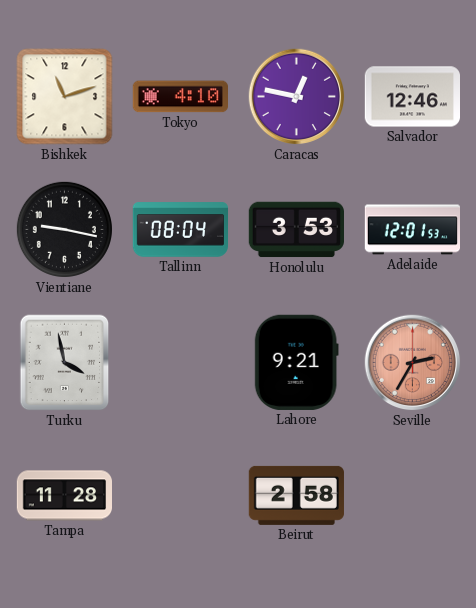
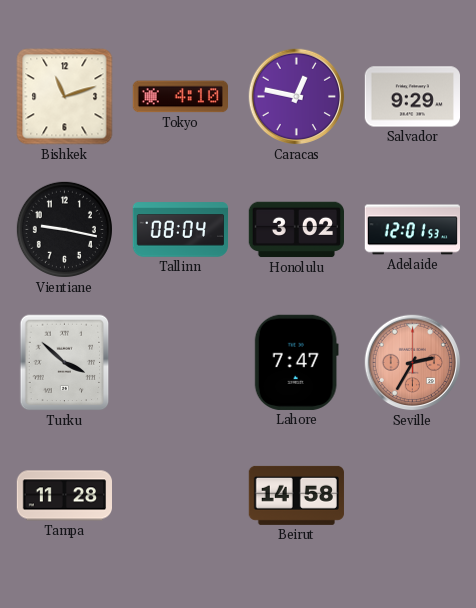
Salvador: 12:46 -> 9:29 (412, 97)
Honolulu: 3:53 -> 3:02 (296, 230)
Turku: 3:58 -> 3:52 (65, 363)
Lahore: 9:21 -> 7:47 (296, 362)
Beirut: 2:58 -> 14:58 (296, 495)
